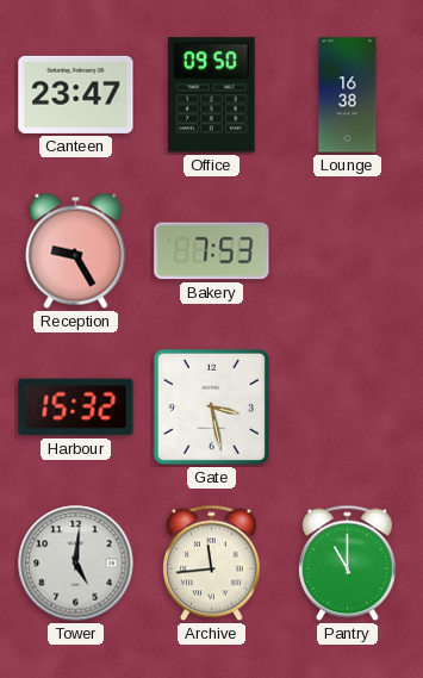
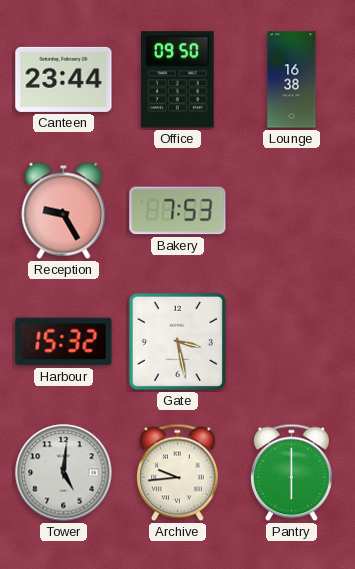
Canteen: 23:47 -> 23:44 (64, 79)
Archive: 11:44 -> 9:44 (178, 473)
Pantry: 11:00 -> 6:00 (292, 473)
